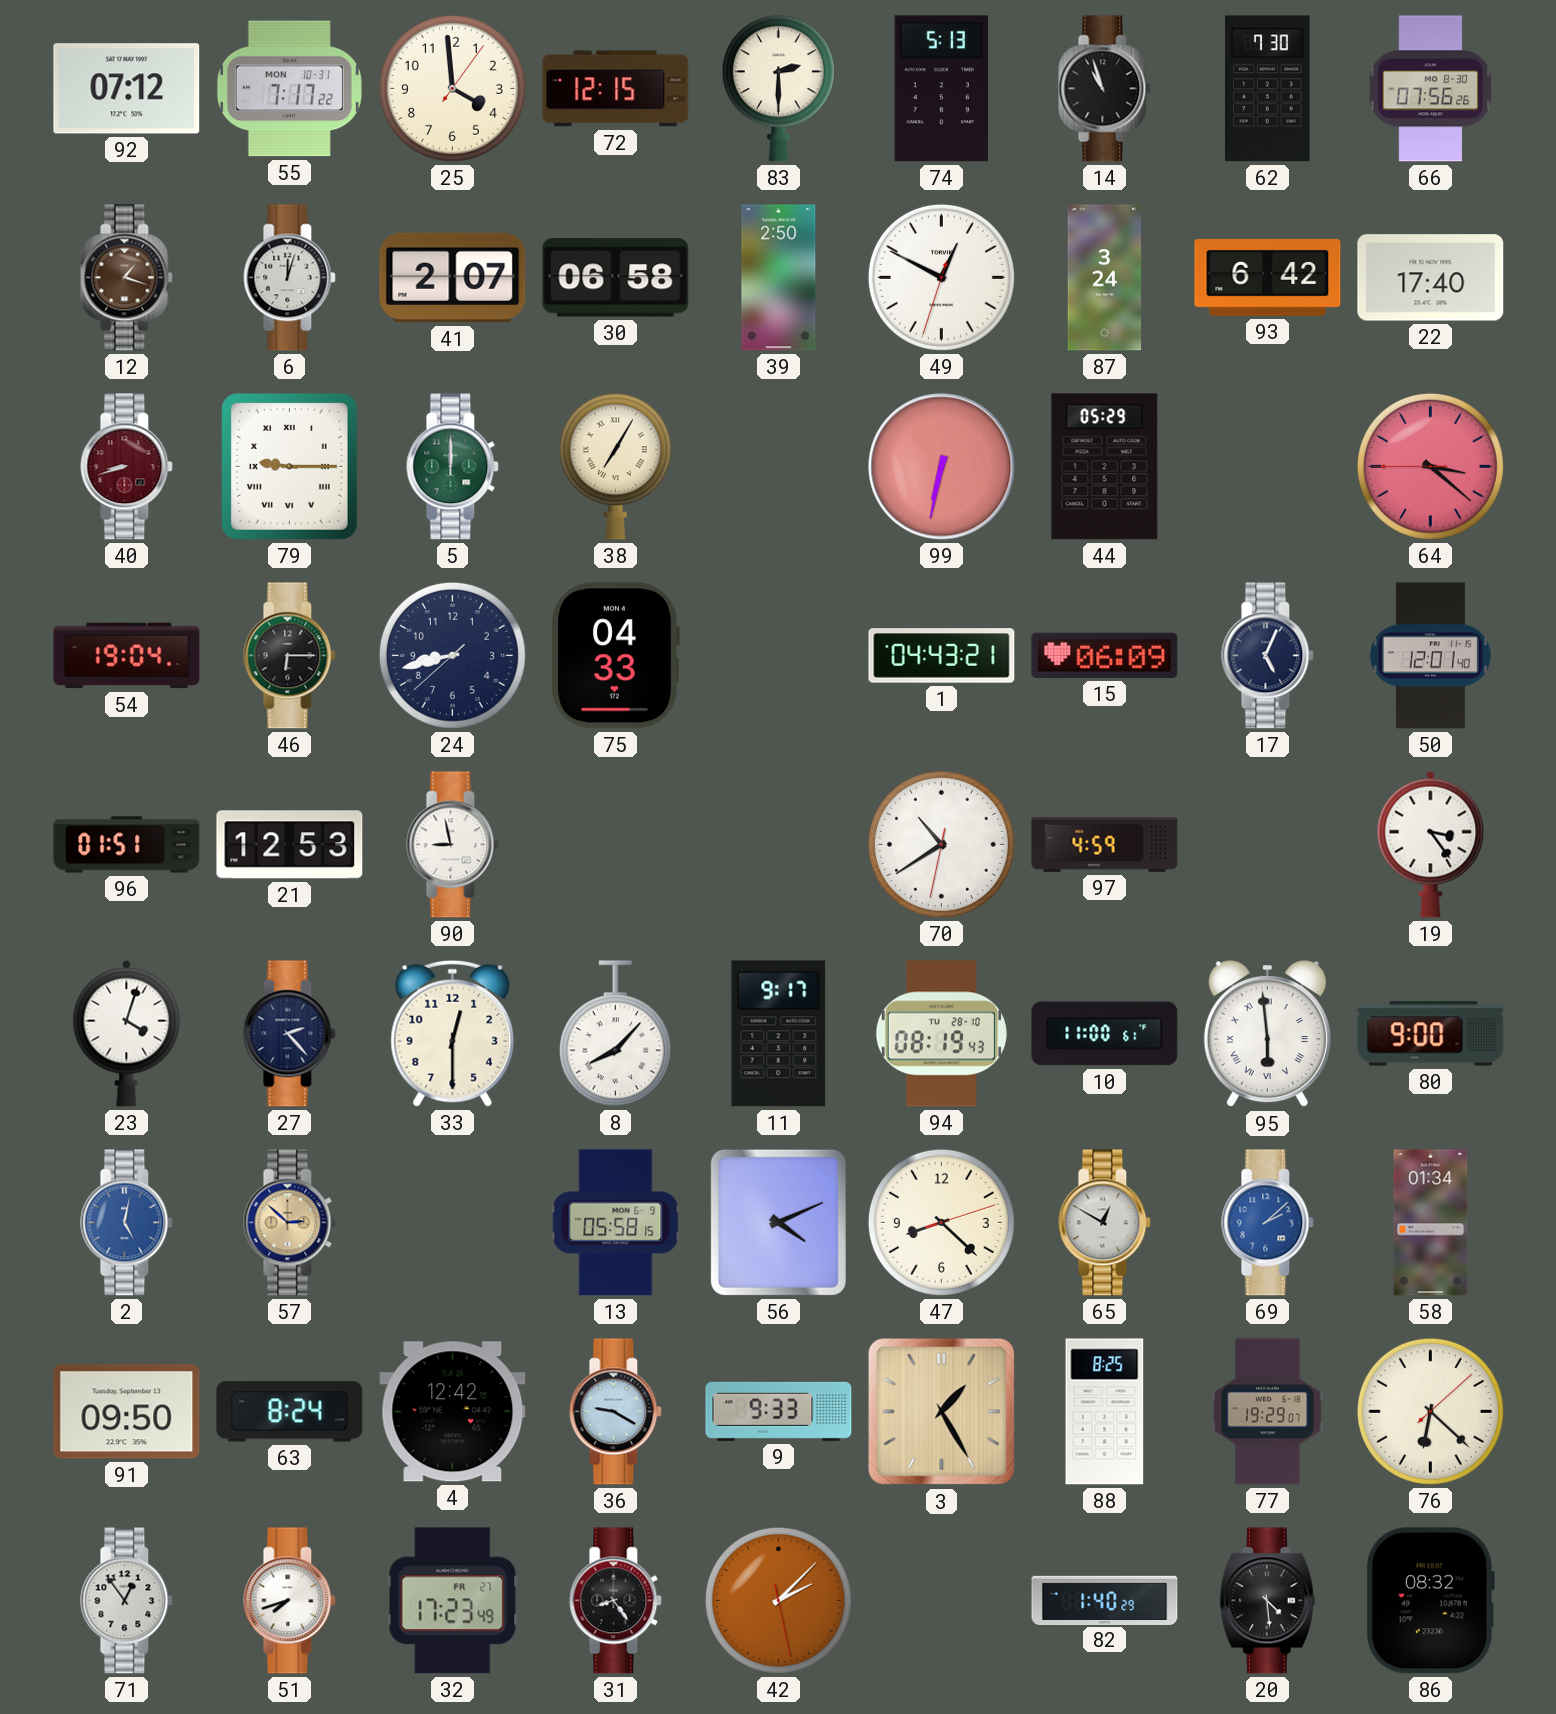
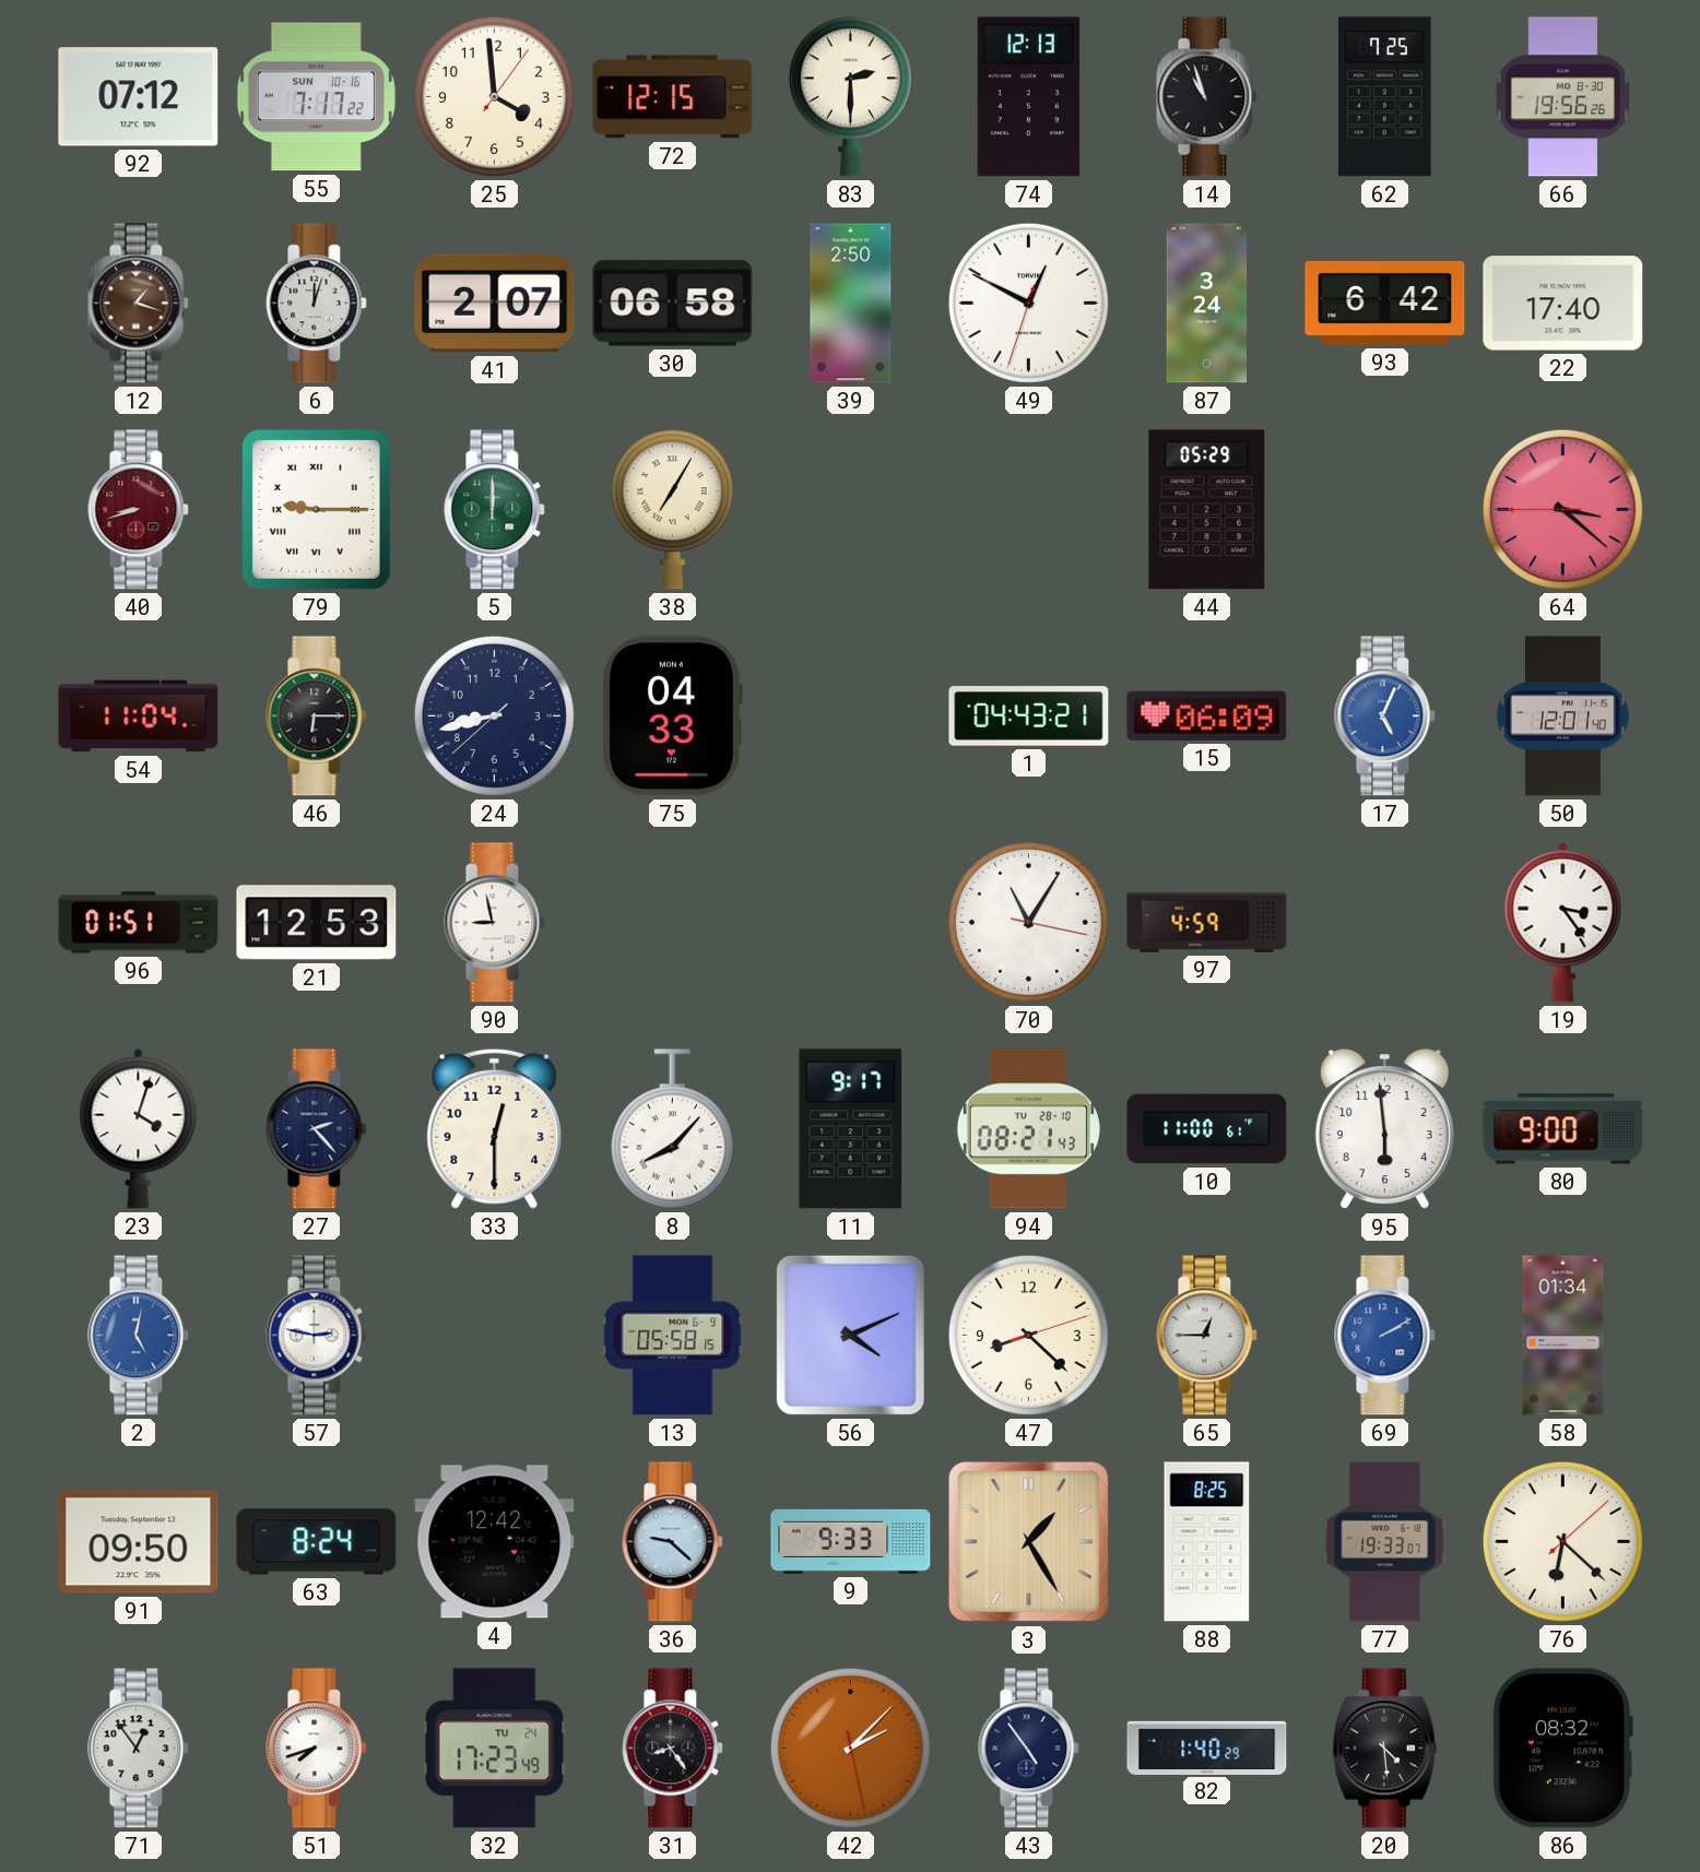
55 date: MON 10-31 -> SUN 10-16 (316, 97)
74: 5:13 -> 12:13 (1029, 97)
62: 7:30 -> 7:25 (1385, 97)
66: 07:56 -> 19:56 (1563, 97)
99: 6:32 -> none (942, 467)
54: 19:04 -> 11:04 (139, 716)
17 dial: navy -> blue (1385, 716)
70: 10:39 -> 11:05 (1028, 922)
94: 08:19 -> 08:21 (1028, 1129)
95 numerals: Roman -> Arabic (1384, 1129)
57: 2:52 -> 2:47 (317, 1336)
57 dial: champagne -> white (317, 1336)
65: 12:50 -> 12:45 (1207, 1336)
69: 2:08 -> 2:10 (1385, 1336)
36: 9:20 -> 9:22 (673, 1542)
77: 19:29 -> 19:33 (1385, 1542)
32 date: FR 27 -> TU 24 (495, 1749)
43: none -> 4:54 (1029, 1749)
